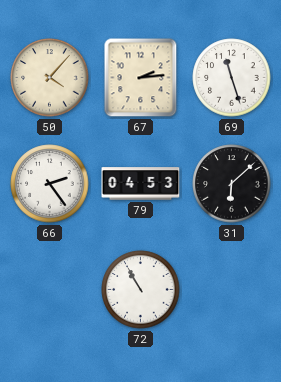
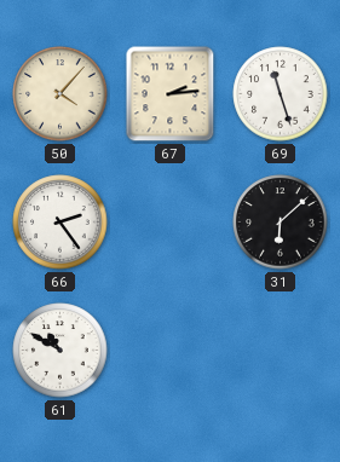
79: 04:53 -> none (141, 184)
61: none -> 10:50 (60, 351)
72: 10:55 -> none (141, 290)
